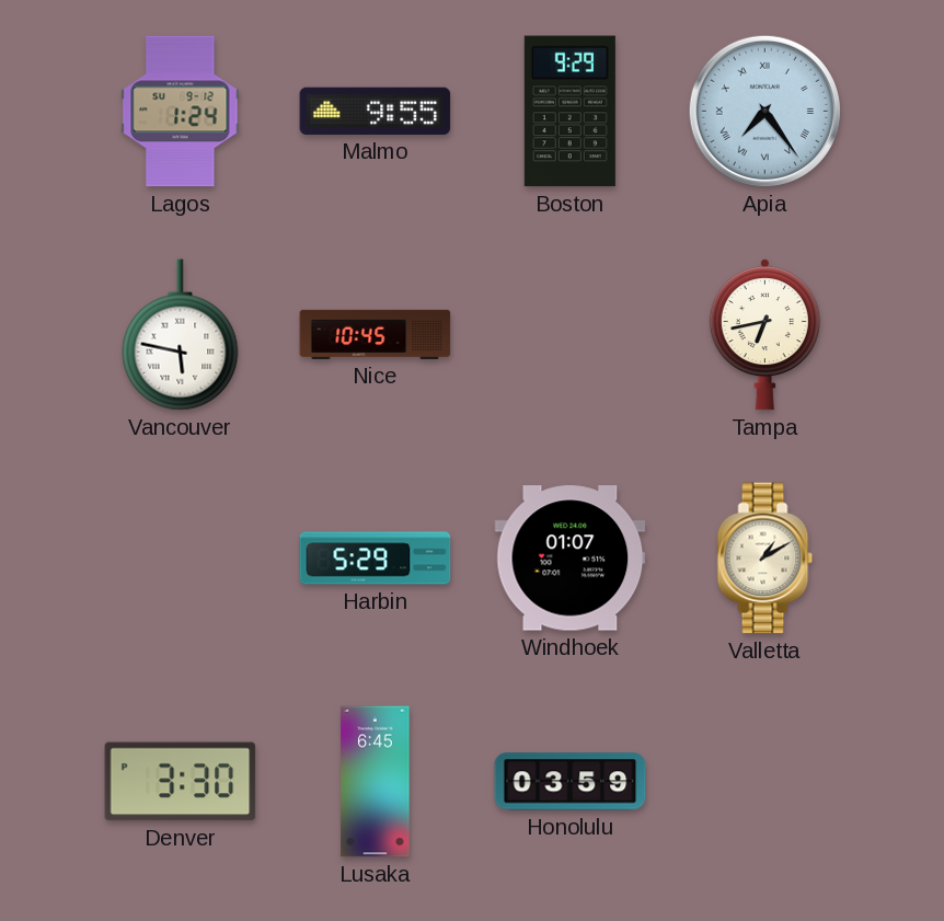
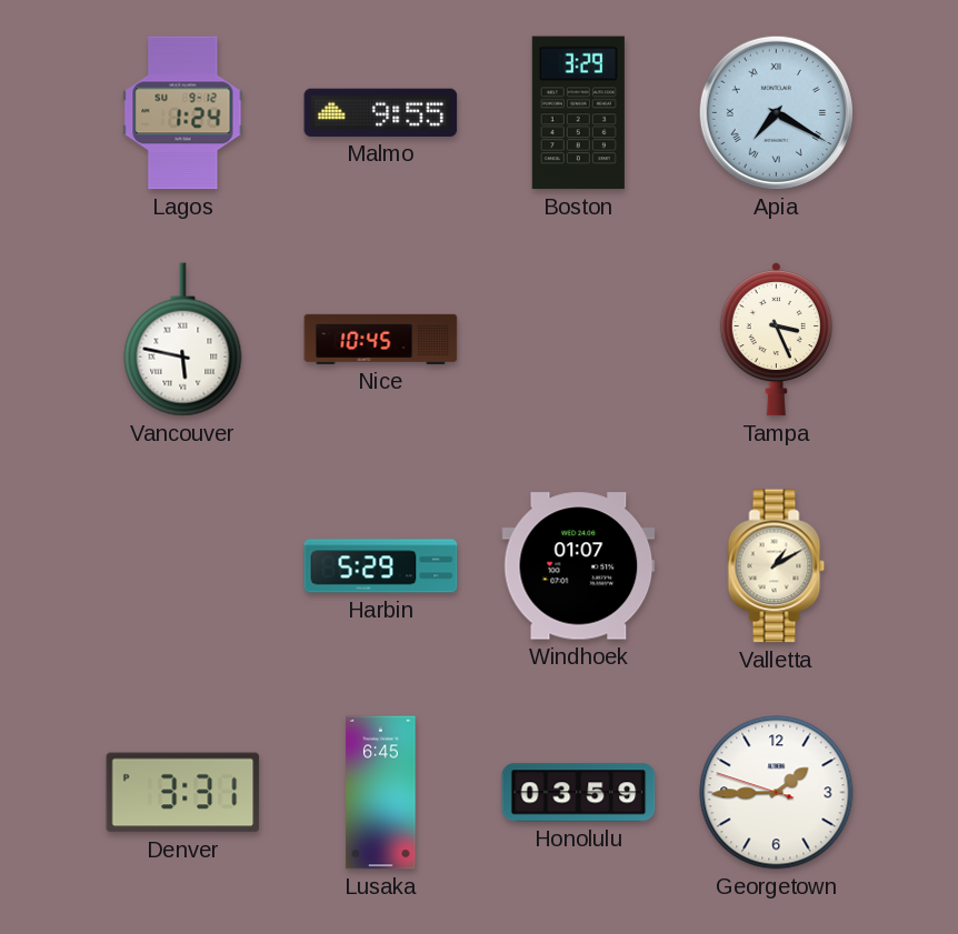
Boston: 9:29 -> 3:29 (578, 113)
Apia: 7:24 -> 7:20 (776, 112)
Tampa: 6:43 -> 3:26 (776, 339)
Denver: 3:30 -> 3:31 (183, 793)
Georgetown: none -> 1:44 (777, 793)
